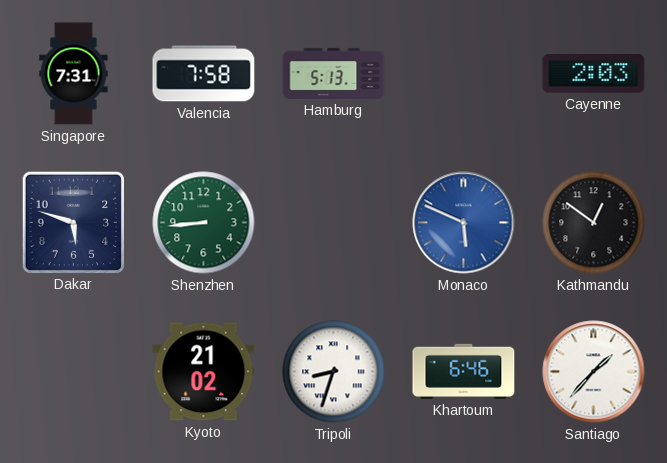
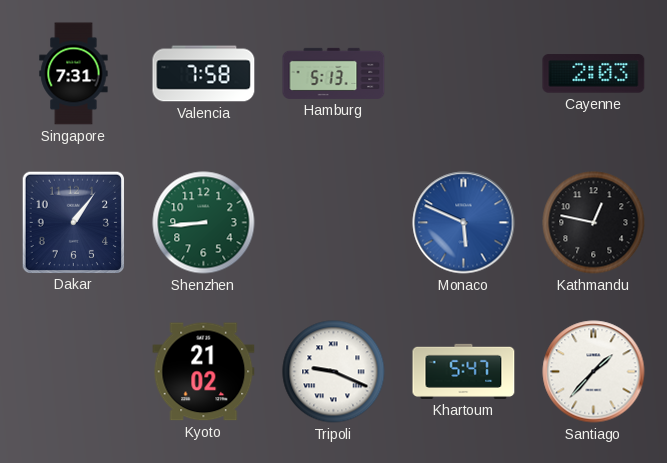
Dakar: 5:48 -> 1:06 (73, 222)
Kathmandu: 12:51 -> 12:47 (594, 223)
Tripoli: 8:33 -> 9:19 (334, 372)
Khartoum: 6:46 -> 5:47 (464, 371)
